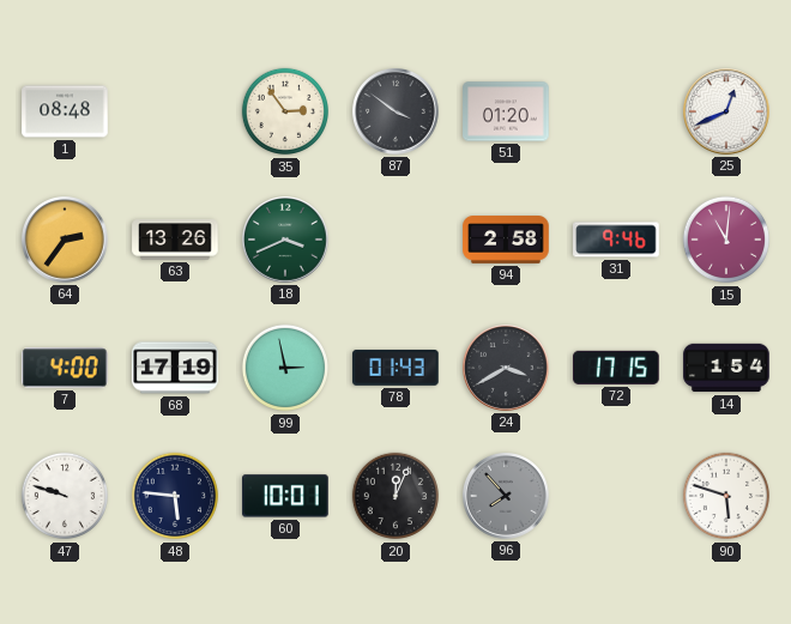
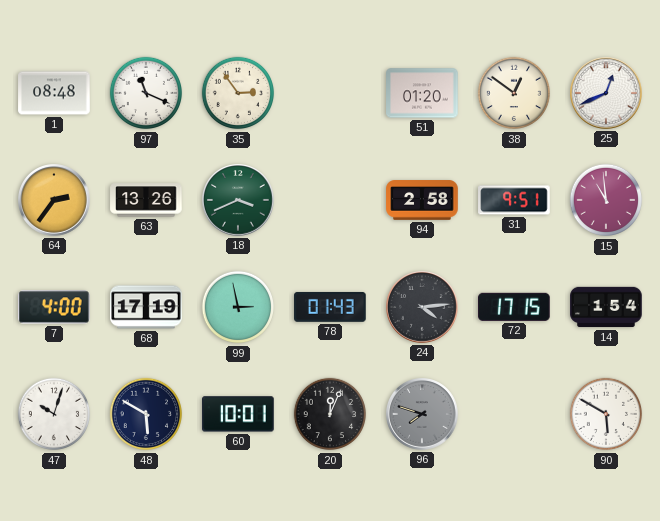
97: none -> 11:19 (146, 93)
87: 3:51 -> none (397, 113)
38: none -> 12:51 (514, 93)
31: 9:46 -> 9:51 (514, 200)
15: 11:01 -> 10:59 (606, 200)
24: 3:40 -> 4:14 (423, 308)
47: 9:48 -> 10:03 (54, 414)
48: 5:46 -> 5:50 (146, 414)
96: 7:53 -> 7:48 (423, 415)
90: 5:48 -> 5:50 (606, 414)
